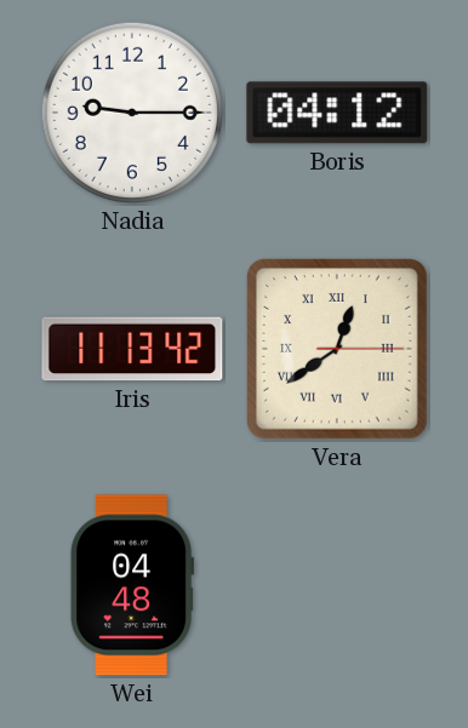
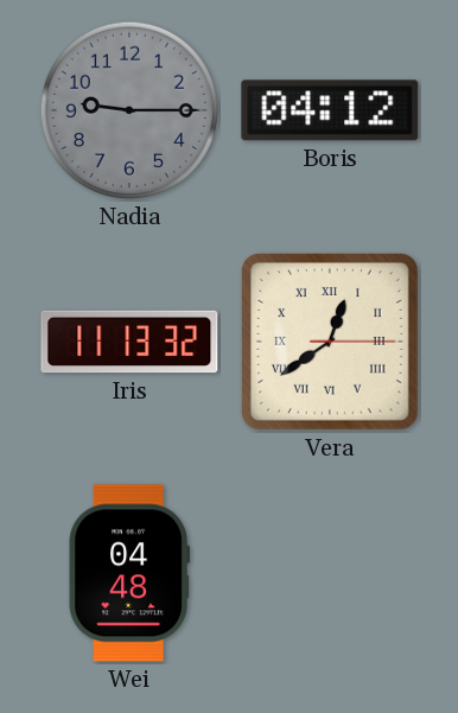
Nadia dial: white -> grey (129, 110)
Iris: 11:13:42 -> 11:13:32 (129, 342)
